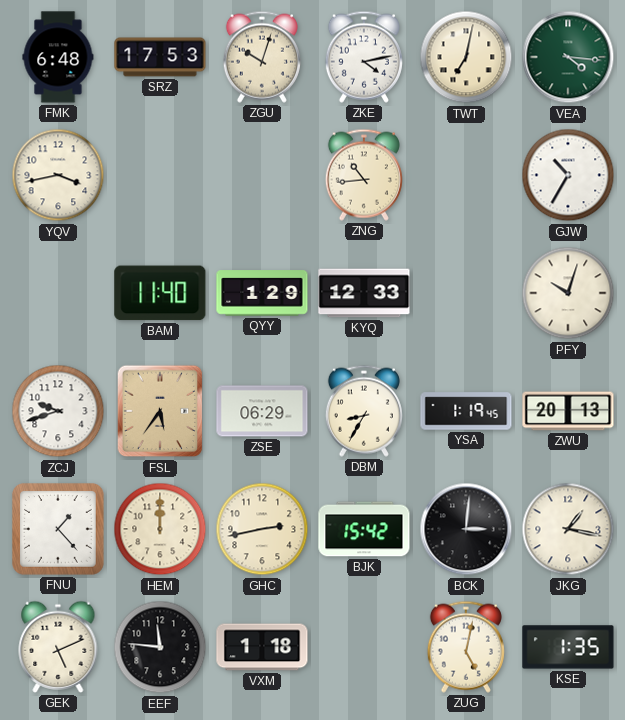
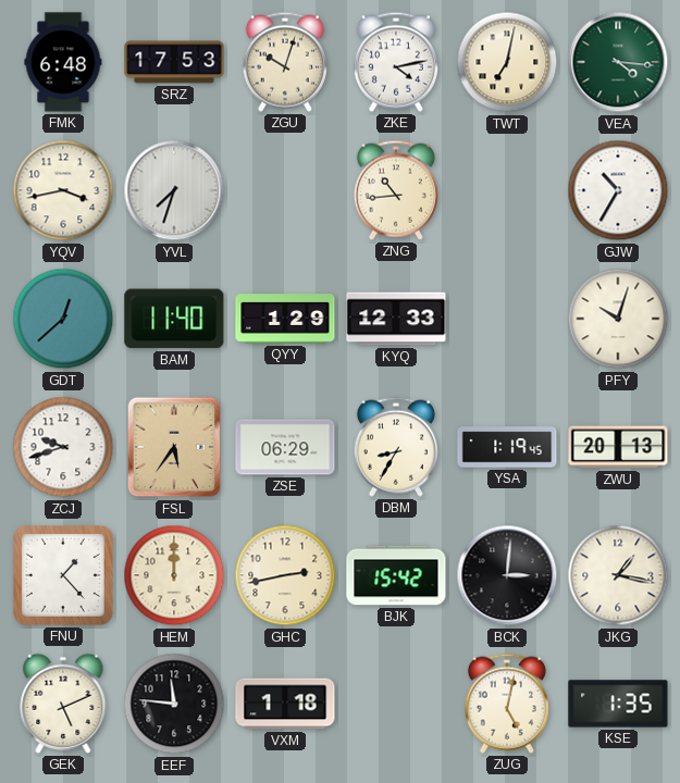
YVL: none -> 7:33 (174, 190)
GDT: none -> 12:38 (63, 319)
